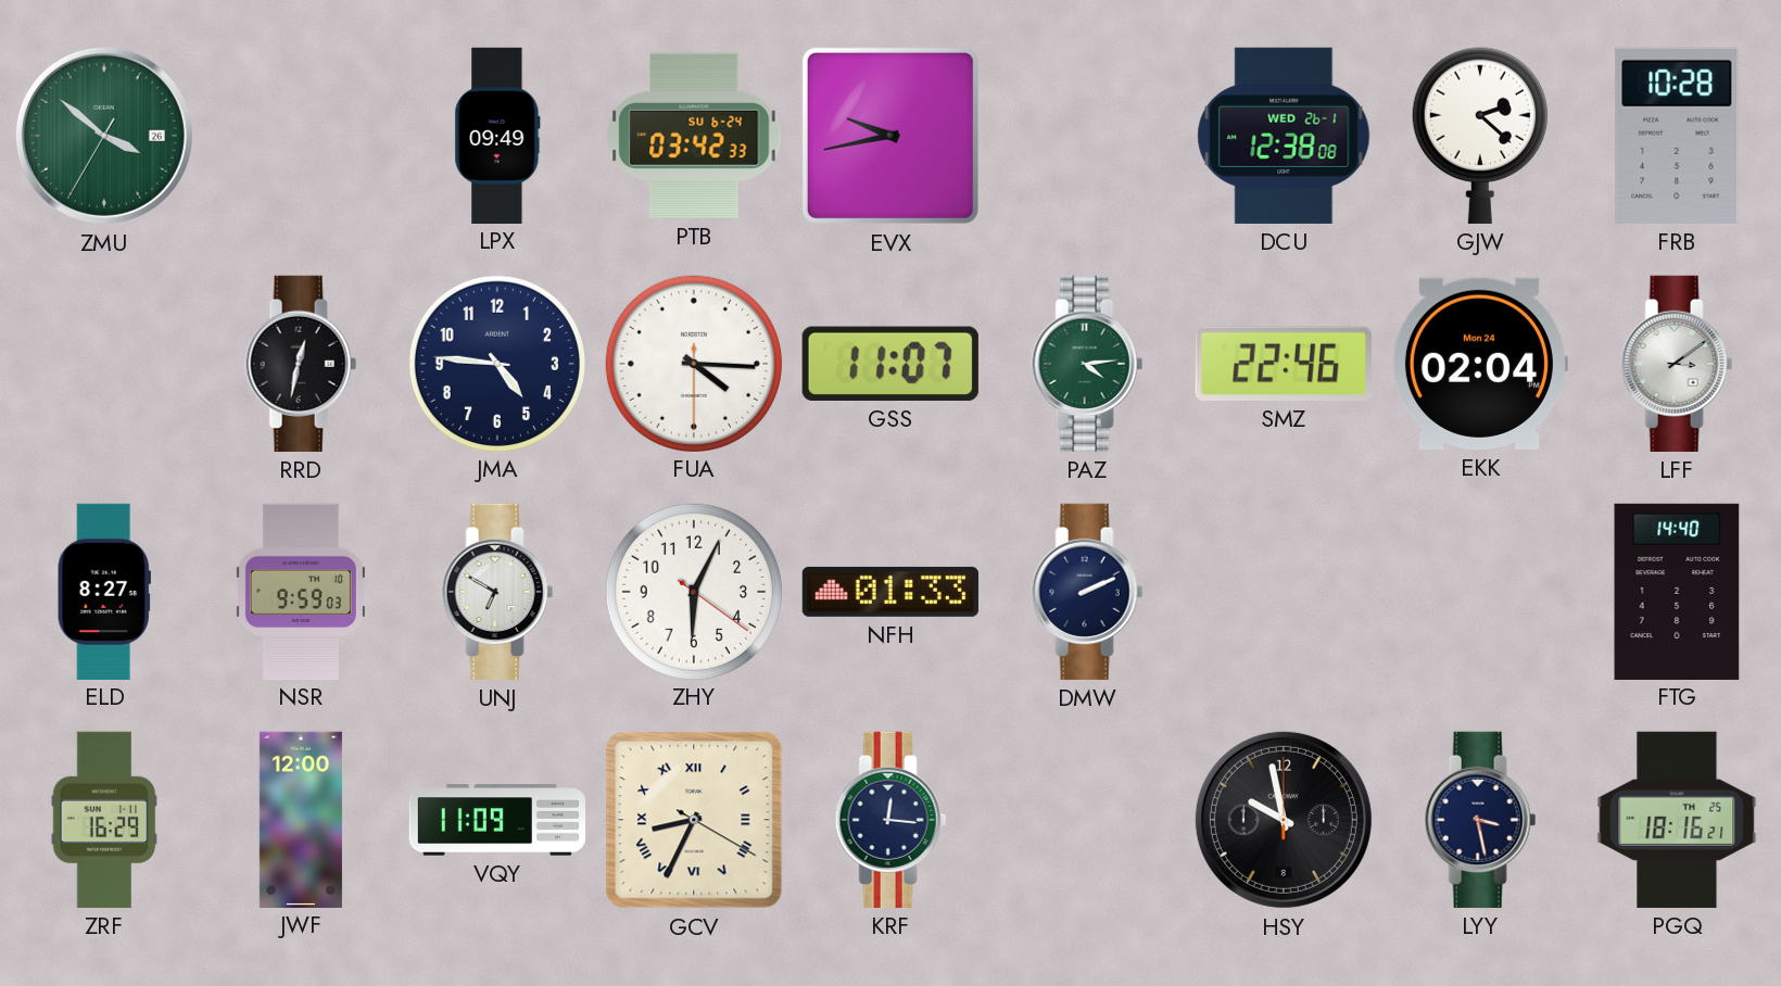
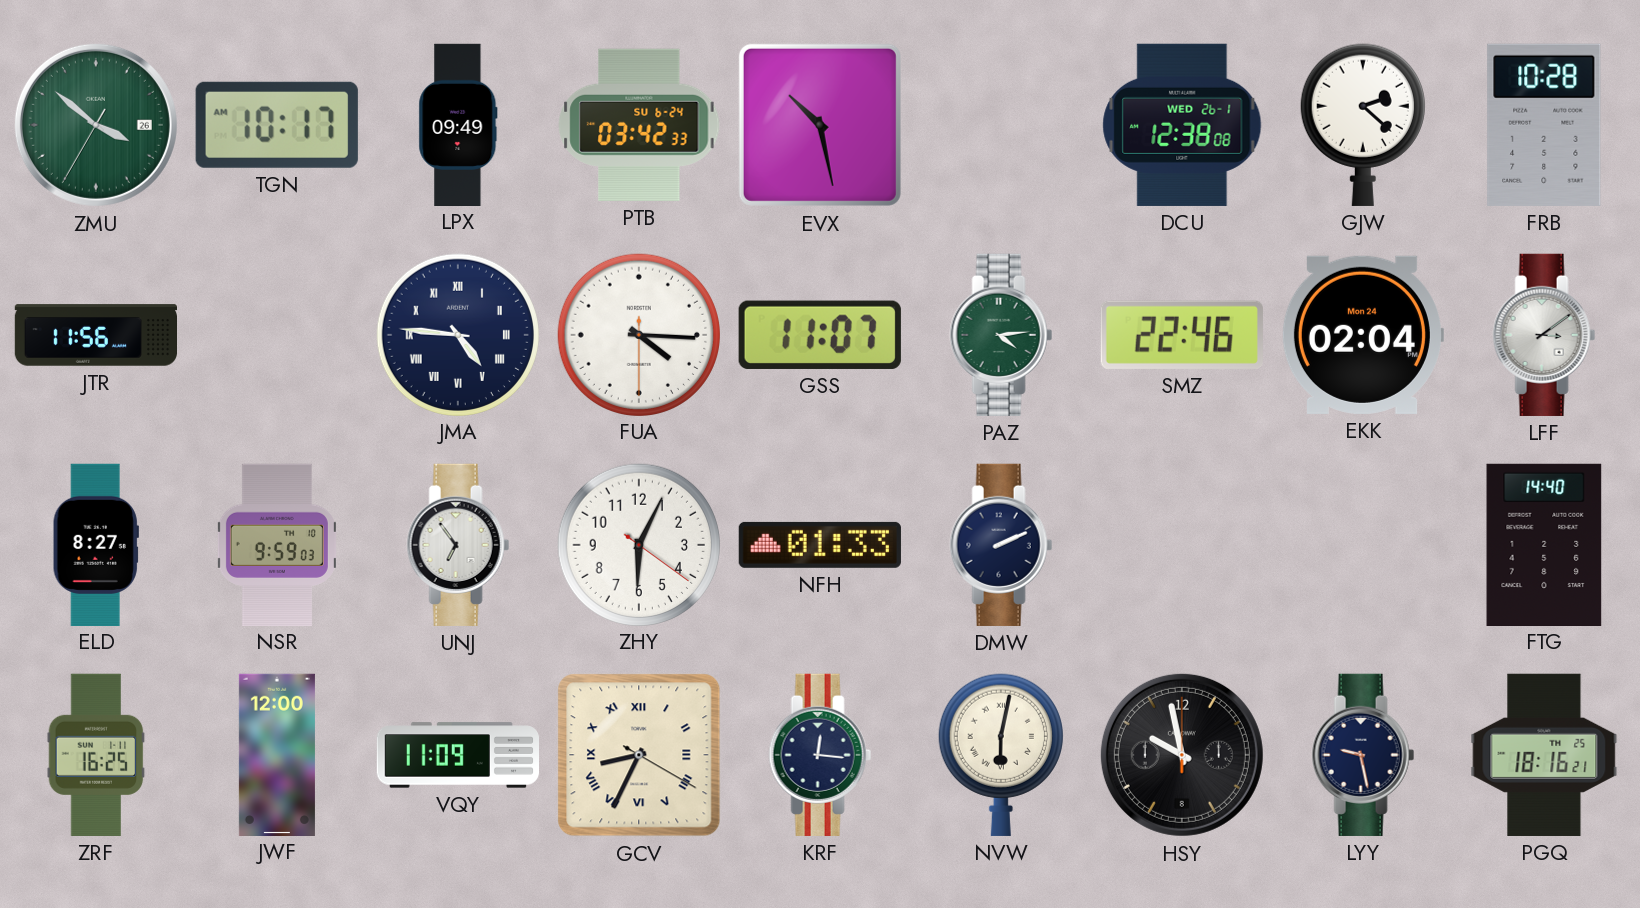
TGN: none -> 10:17 (277, 125)
EVX: 9:43 -> 10:28 (820, 125)
JTR: none -> 11:56 (96, 335)
RRD: 12:32 -> none (301, 364)
JMA numerals: Arabic -> Roman (457, 334)
UNJ: 6:50 -> 6:54 (458, 545)
ZRF: 16:29 -> 16:25 (96, 755)
NVW: none -> 6:02 (1001, 755)
LYY: 3:28 -> 9:28 (1363, 755)
